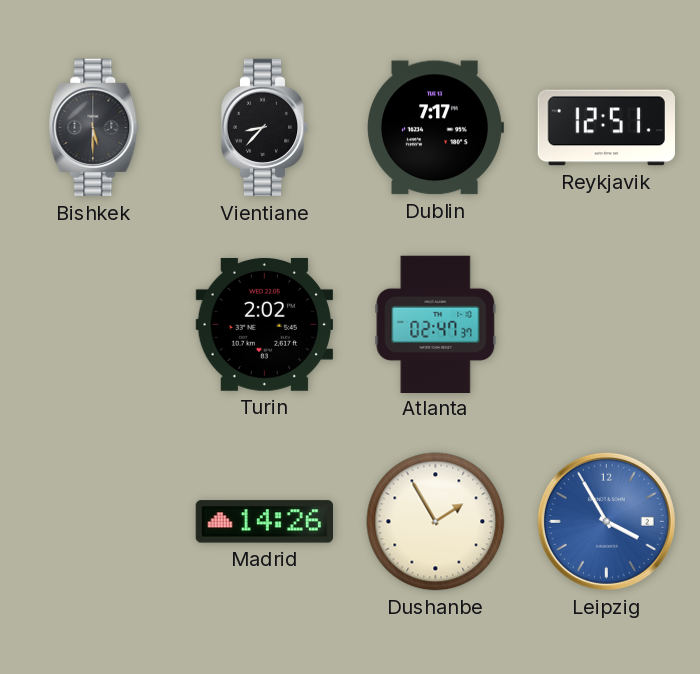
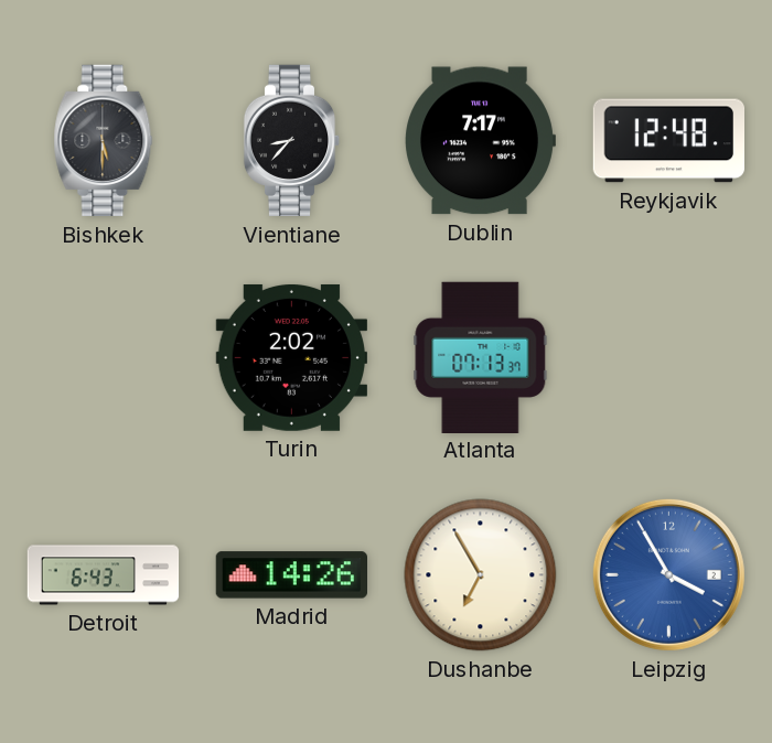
Reykjavik: 12:51 -> 12:48 (668, 141)
Atlanta: 02:47 -> 07:13 (481, 357)
Detroit: none -> 6:43 (104, 575)
Dushanbe: 1:55 -> 6:55 (481, 575)
